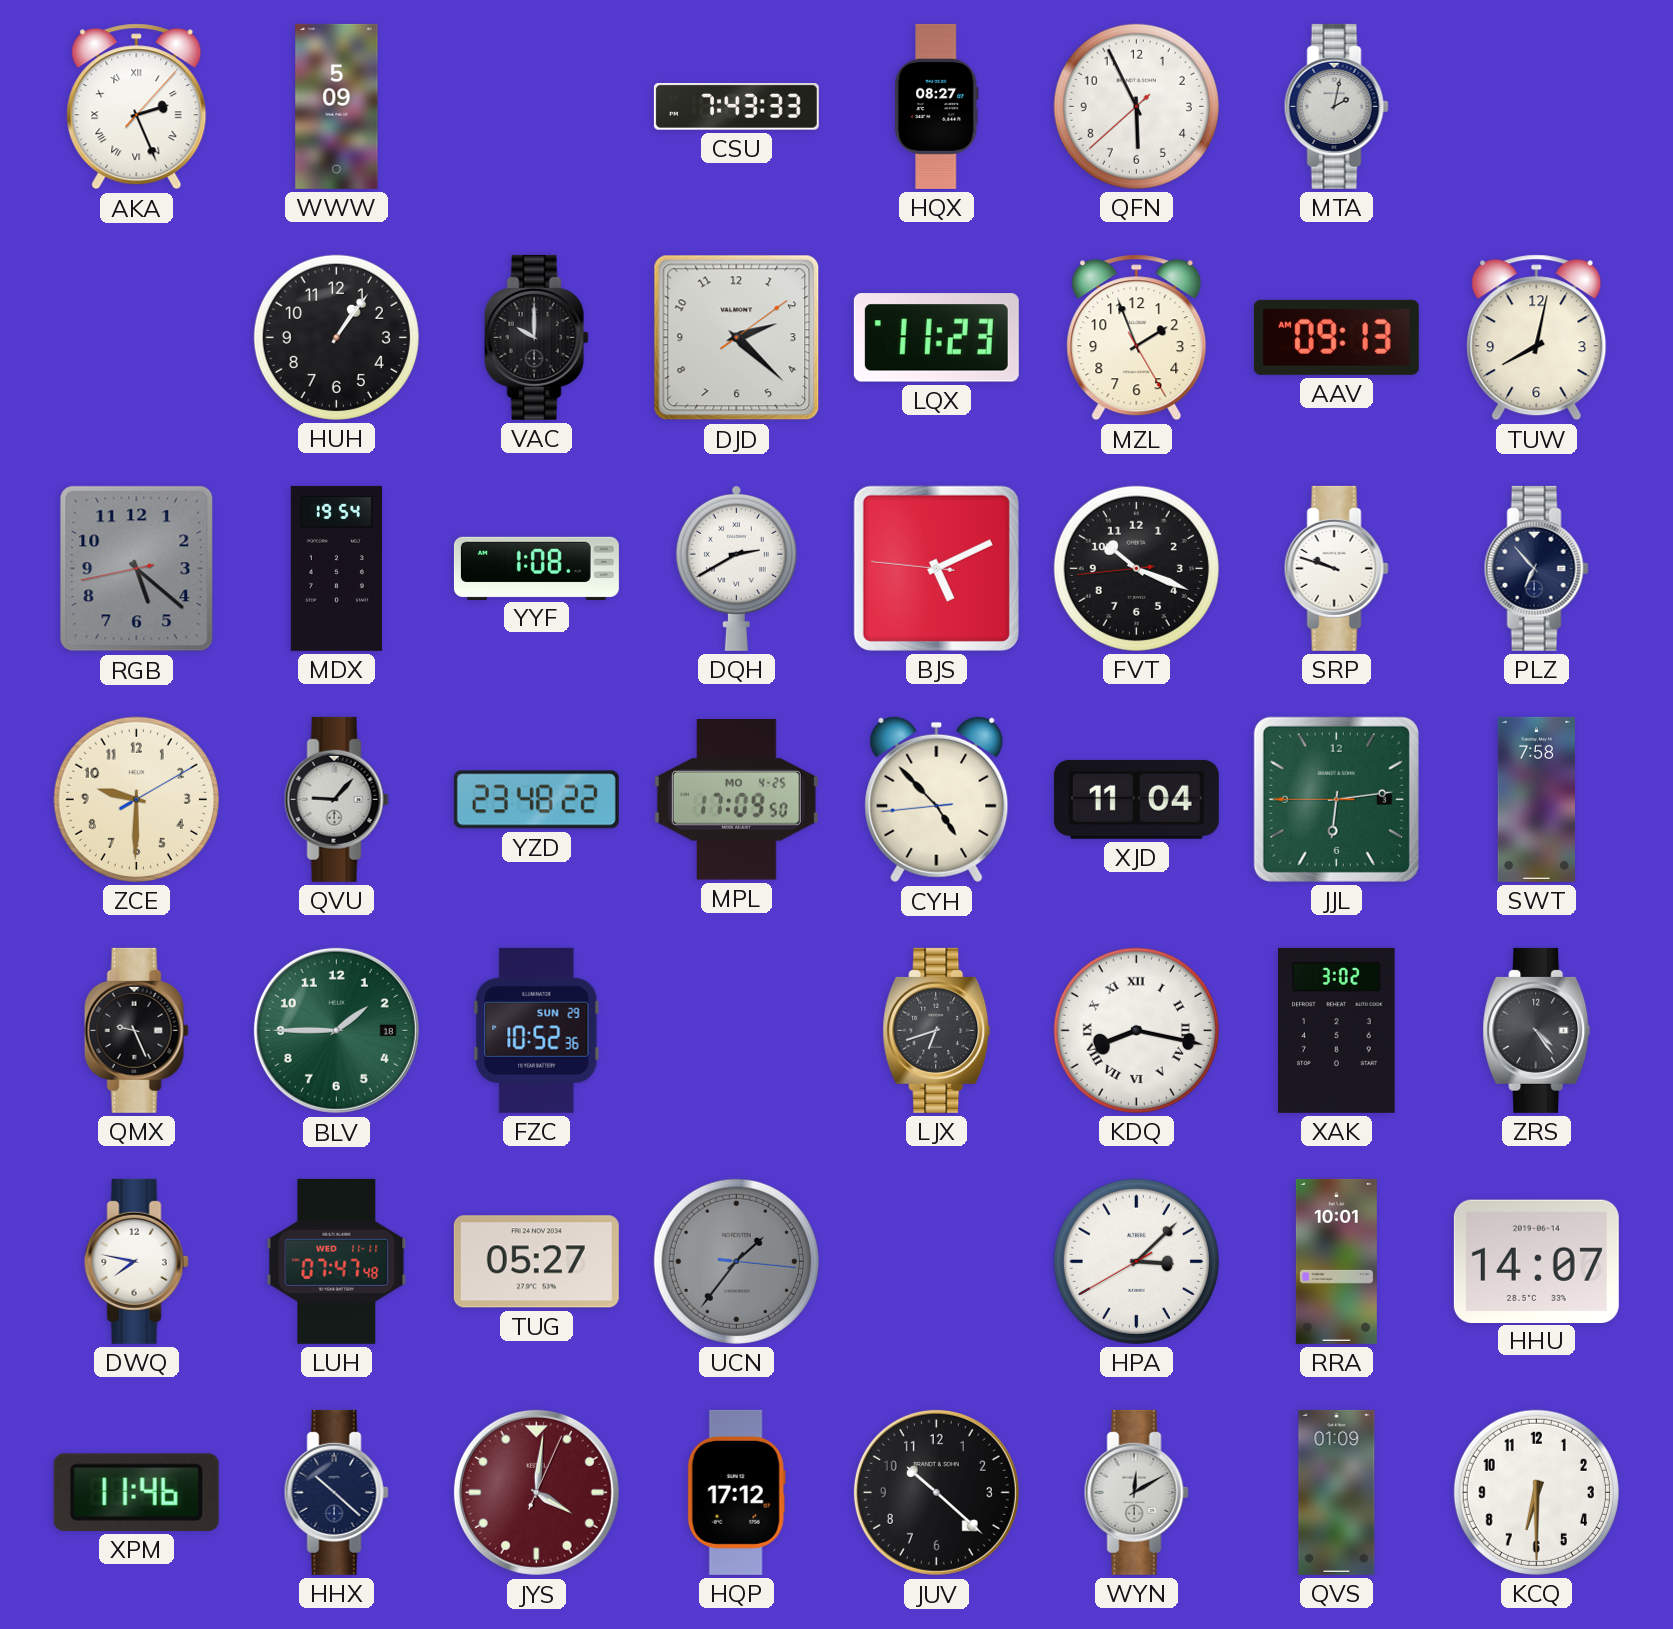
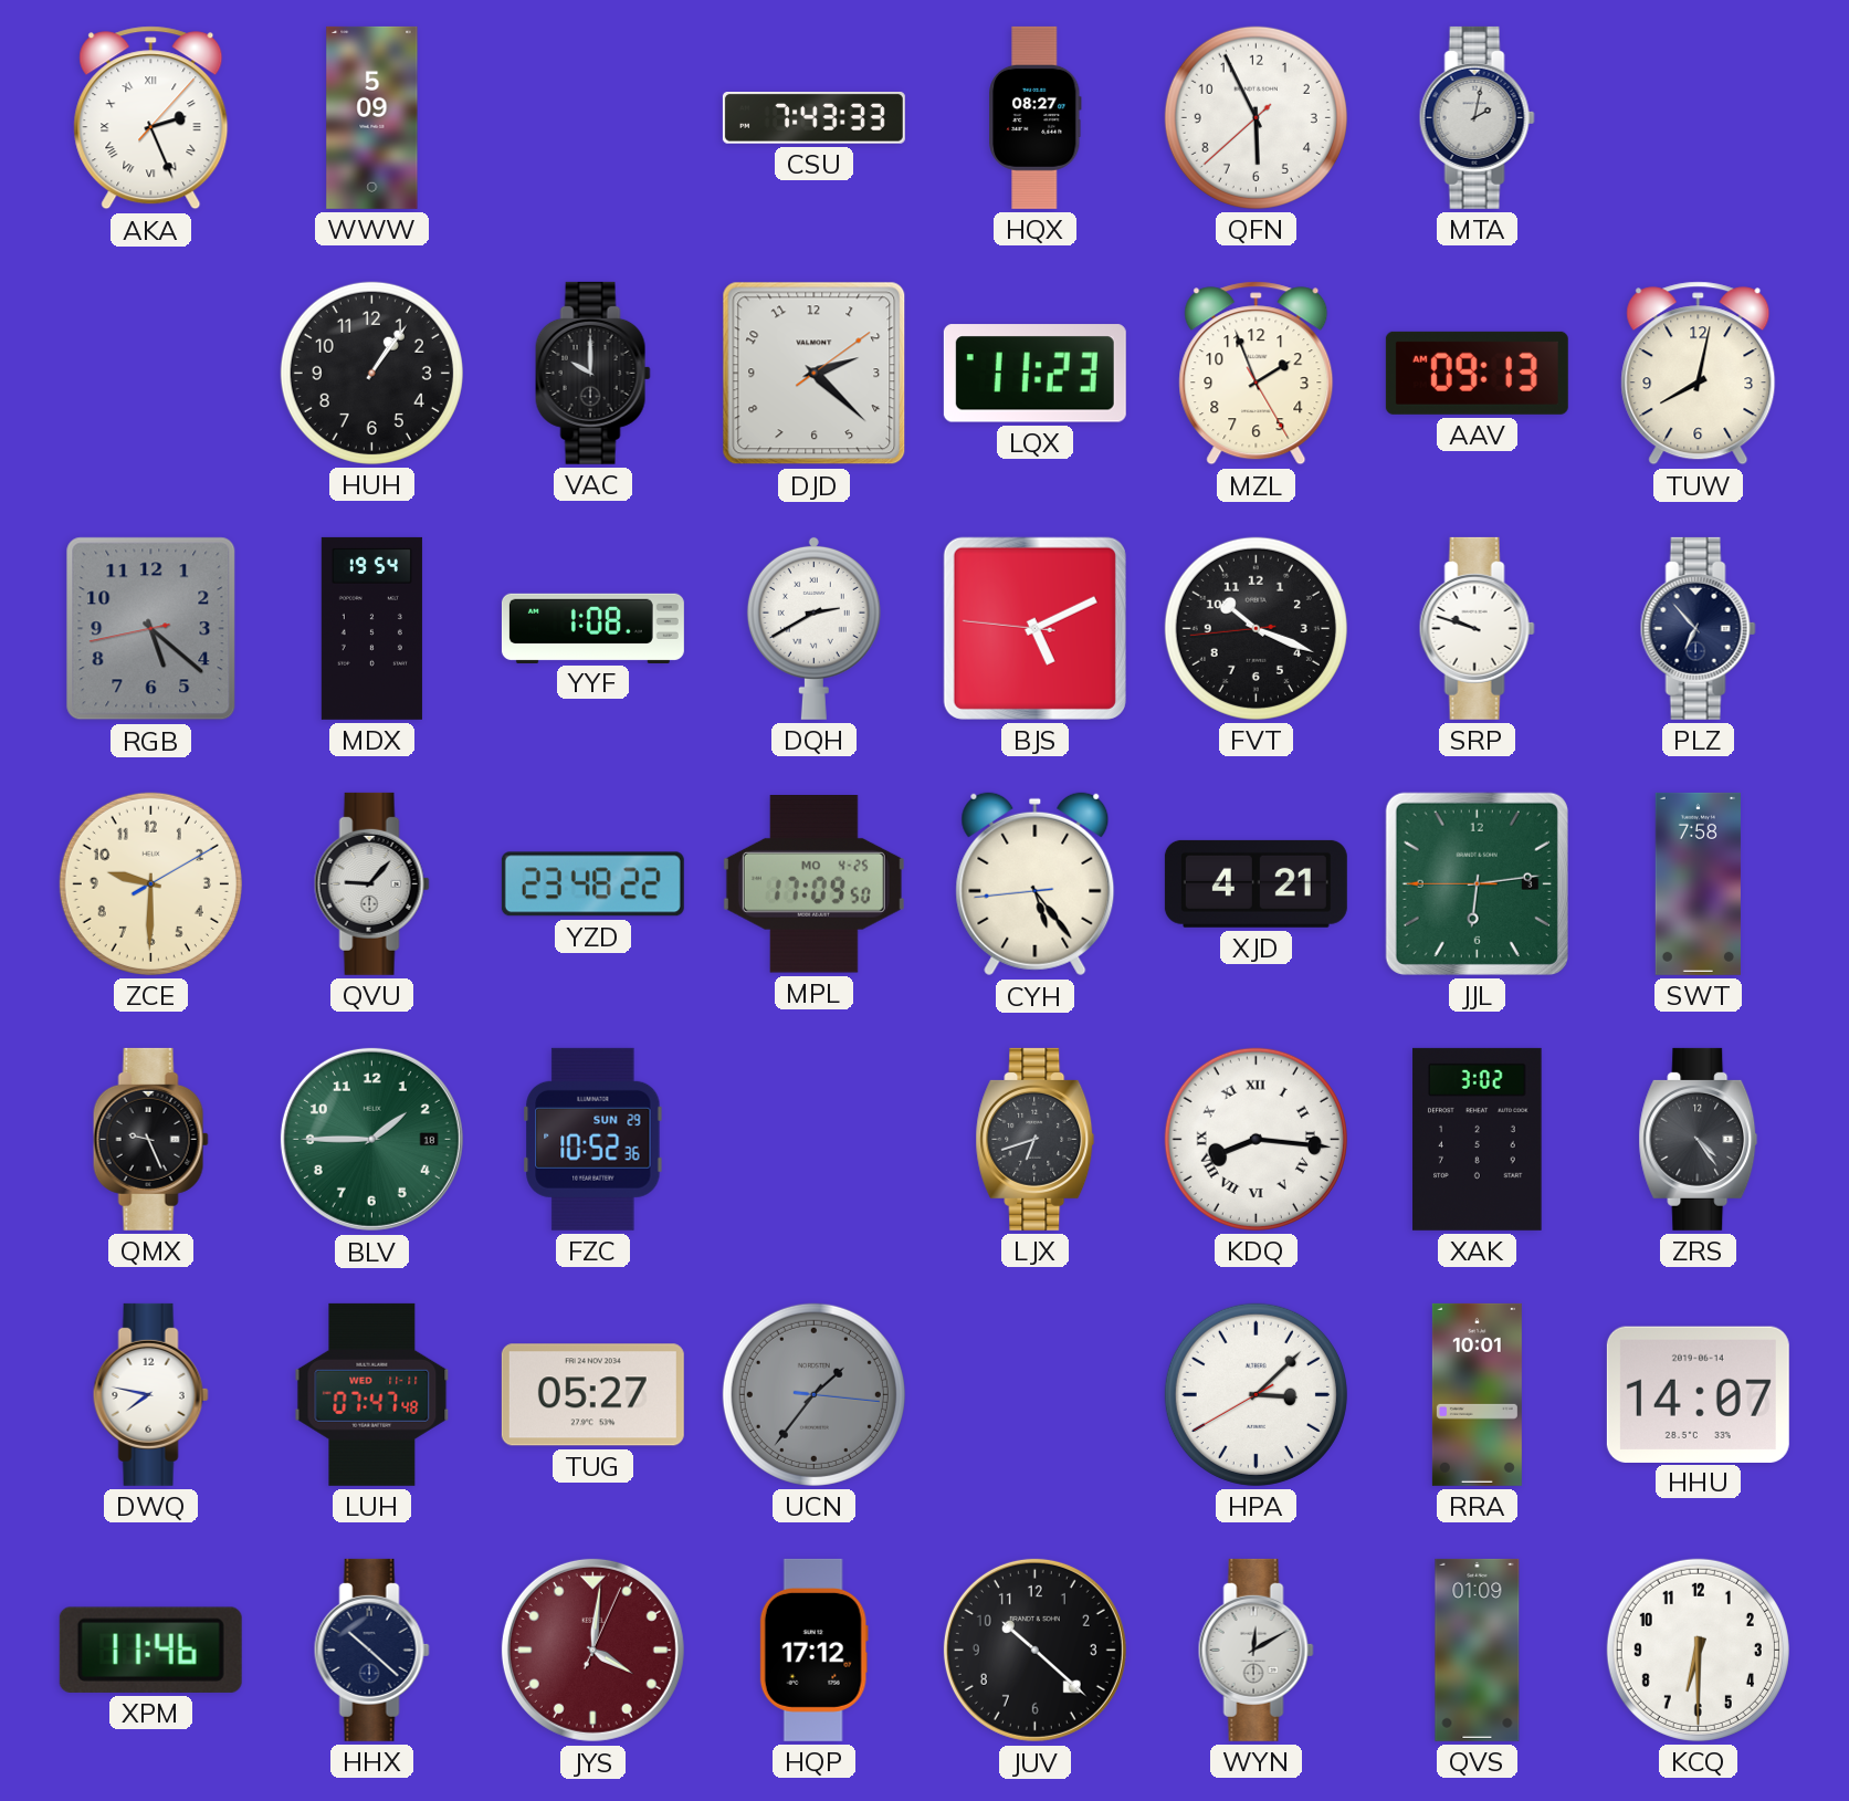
CYH: 4:52 -> 5:23 (1036, 884)
XJD: 11:04 -> 4:21 (1256, 883)
KDQ: 8:17 -> 8:16 (1256, 1139)
